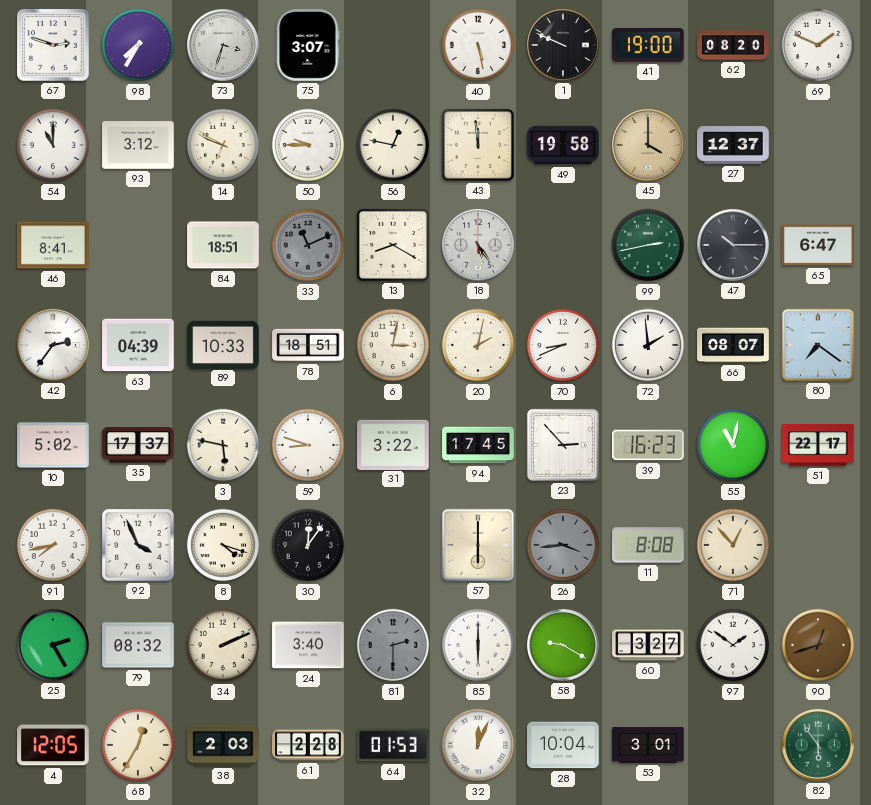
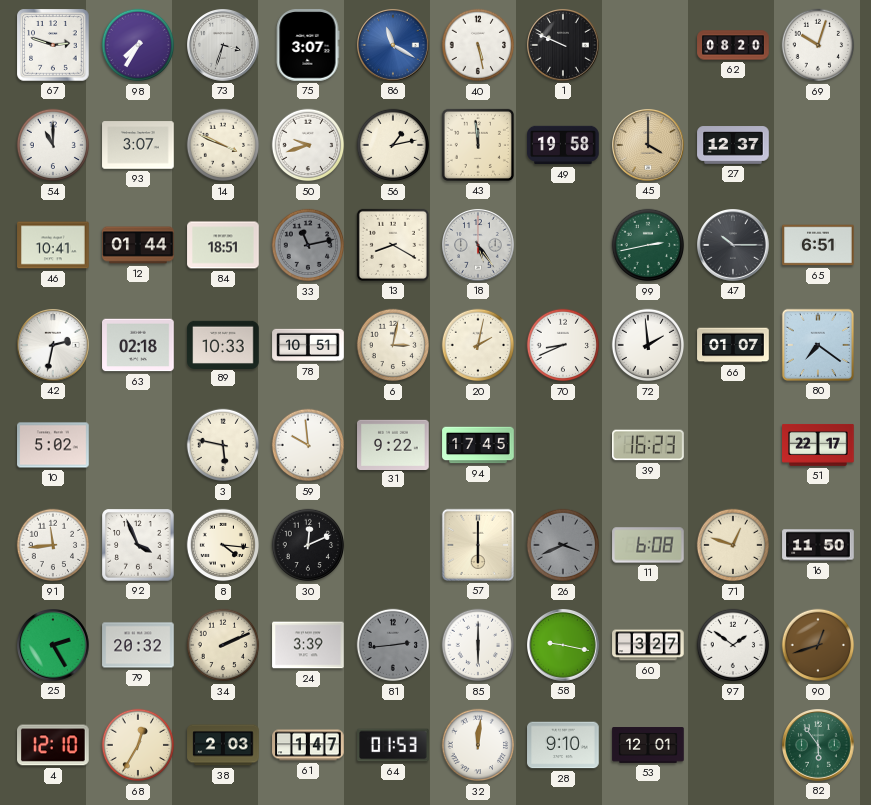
86: none -> 11:20 (394, 46)
41: 19:00 -> none (649, 46)
69: 1:49 -> 10:03 (818, 45)
93: 3:12 -> 3:07 (138, 145)
14: 6:49 -> 3:49 (223, 145)
50: 9:45 -> 9:42 (308, 145)
56: 12:47 -> 1:13 (393, 145)
46: 8:41 -> 10:41 (53, 245)
12: none -> 01:44 (138, 245)
33: 11:11 -> 11:13 (308, 245)
65: 6:47 -> 6:51 (818, 245)
42: 2:36 -> 2:32 (54, 346)
63: 04:39 -> 02:18 (138, 345)
78: 18:51 -> 10:51 (308, 345)
66: 08:07 -> 01:07 (733, 345)
35: 17:37 -> none (138, 445)
59: 8:48 -> 9:59 (308, 445)
31: 3:22 -> 9:22 (393, 444)
23: 2:53 -> none (563, 445)
55: 11:02 -> none (733, 445)
91: 7:43 -> 11:44 (53, 545)
8: 4:18 -> 4:16 (223, 545)
30: 12:06 -> 12:11 (308, 545)
26: 3:44 -> 3:41 (563, 545)
11: 8:08 -> 6:08 (648, 545)
71: 12:53 -> 12:48 (733, 545)
16: none -> 11:50 (818, 545)
79: 08:32 -> 20:32 (138, 645)
24: 3:40 -> 3:39 (308, 645)
81: 2:30 -> 2:44 (393, 645)
58: 9:20 -> 9:17 (564, 646)
4: 12:05 -> 12:10 (53, 745)
61: 2:28 -> 1:47 (308, 745)
32: 12:04 -> 12:01 (478, 745)
28: 10:04 -> 9:10 (563, 745)
53: 3:01 -> 12:01 (648, 746)
